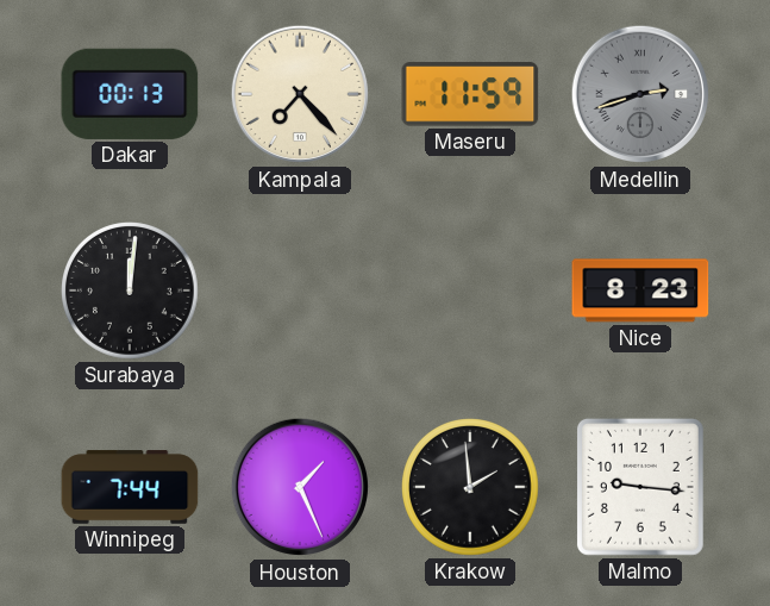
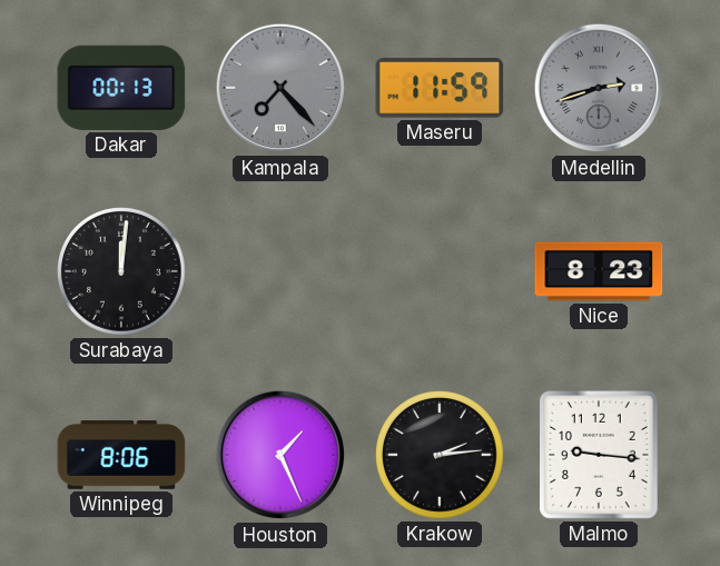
Kampala dial: cream -> grey (280, 88)
Winnipeg: 7:44 -> 8:06 (121, 455)
Krakow: 1:59 -> 2:14 (441, 456)
